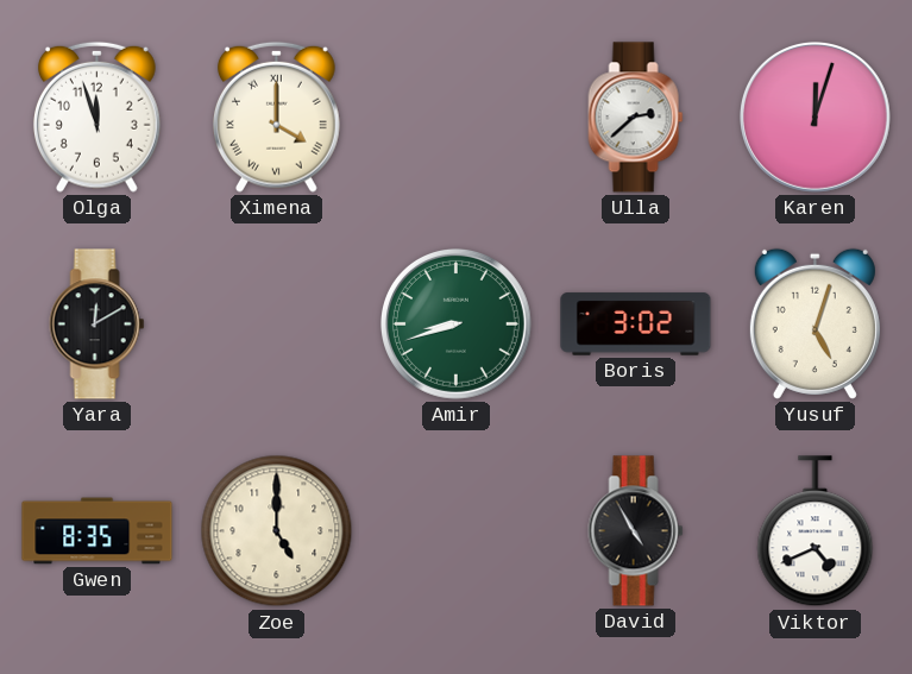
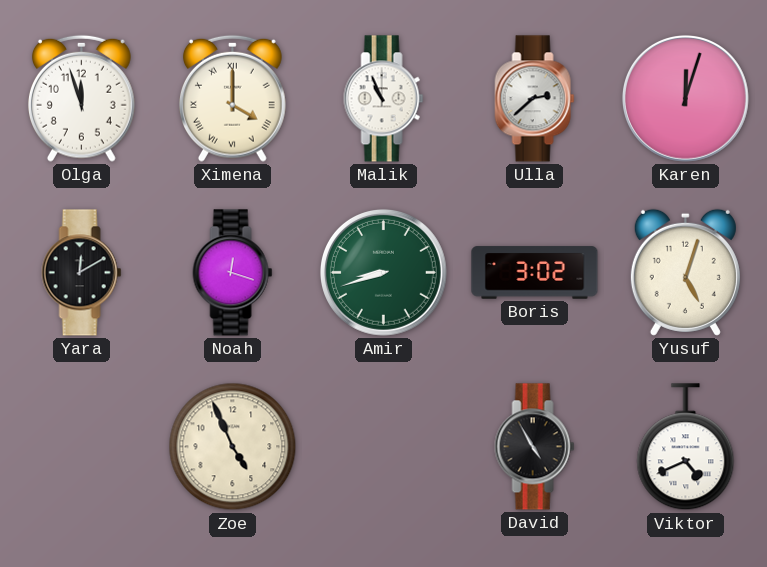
Malik: none -> 10:56 (384, 99)
Noah: none -> 12:18 (233, 273)
Gwen: 8:35 -> none (98, 531)
Zoe: 5:00 -> 4:56 (233, 447)
